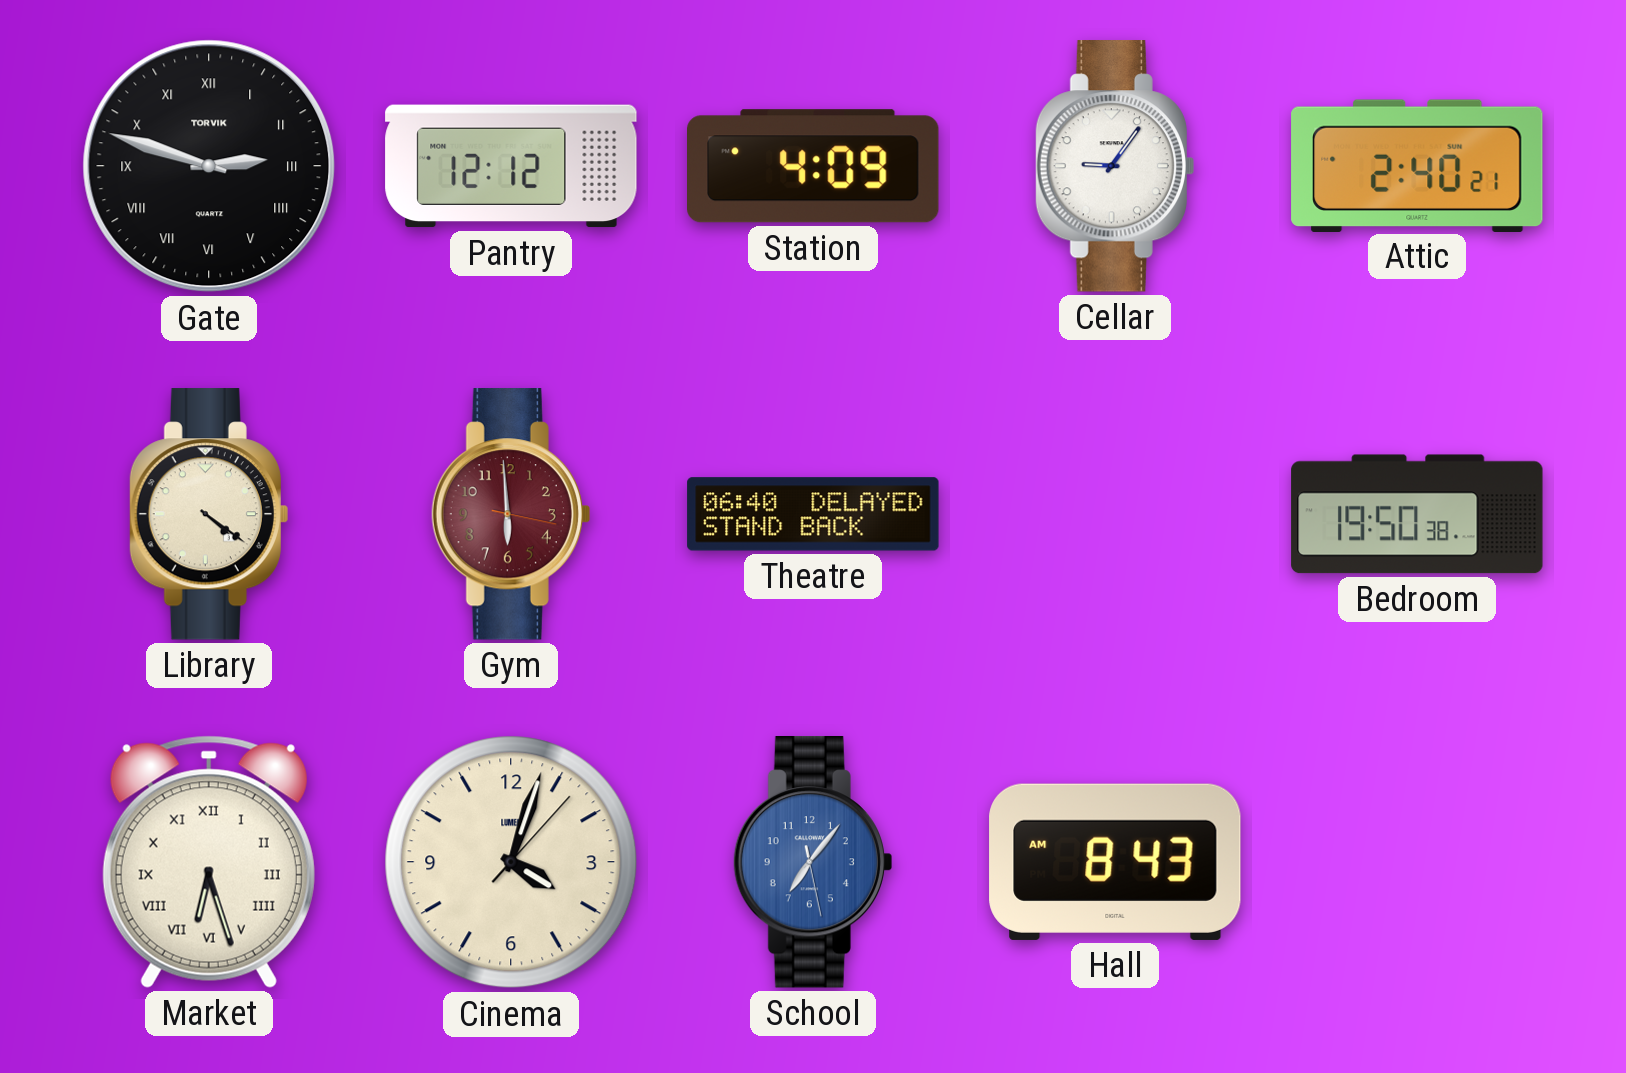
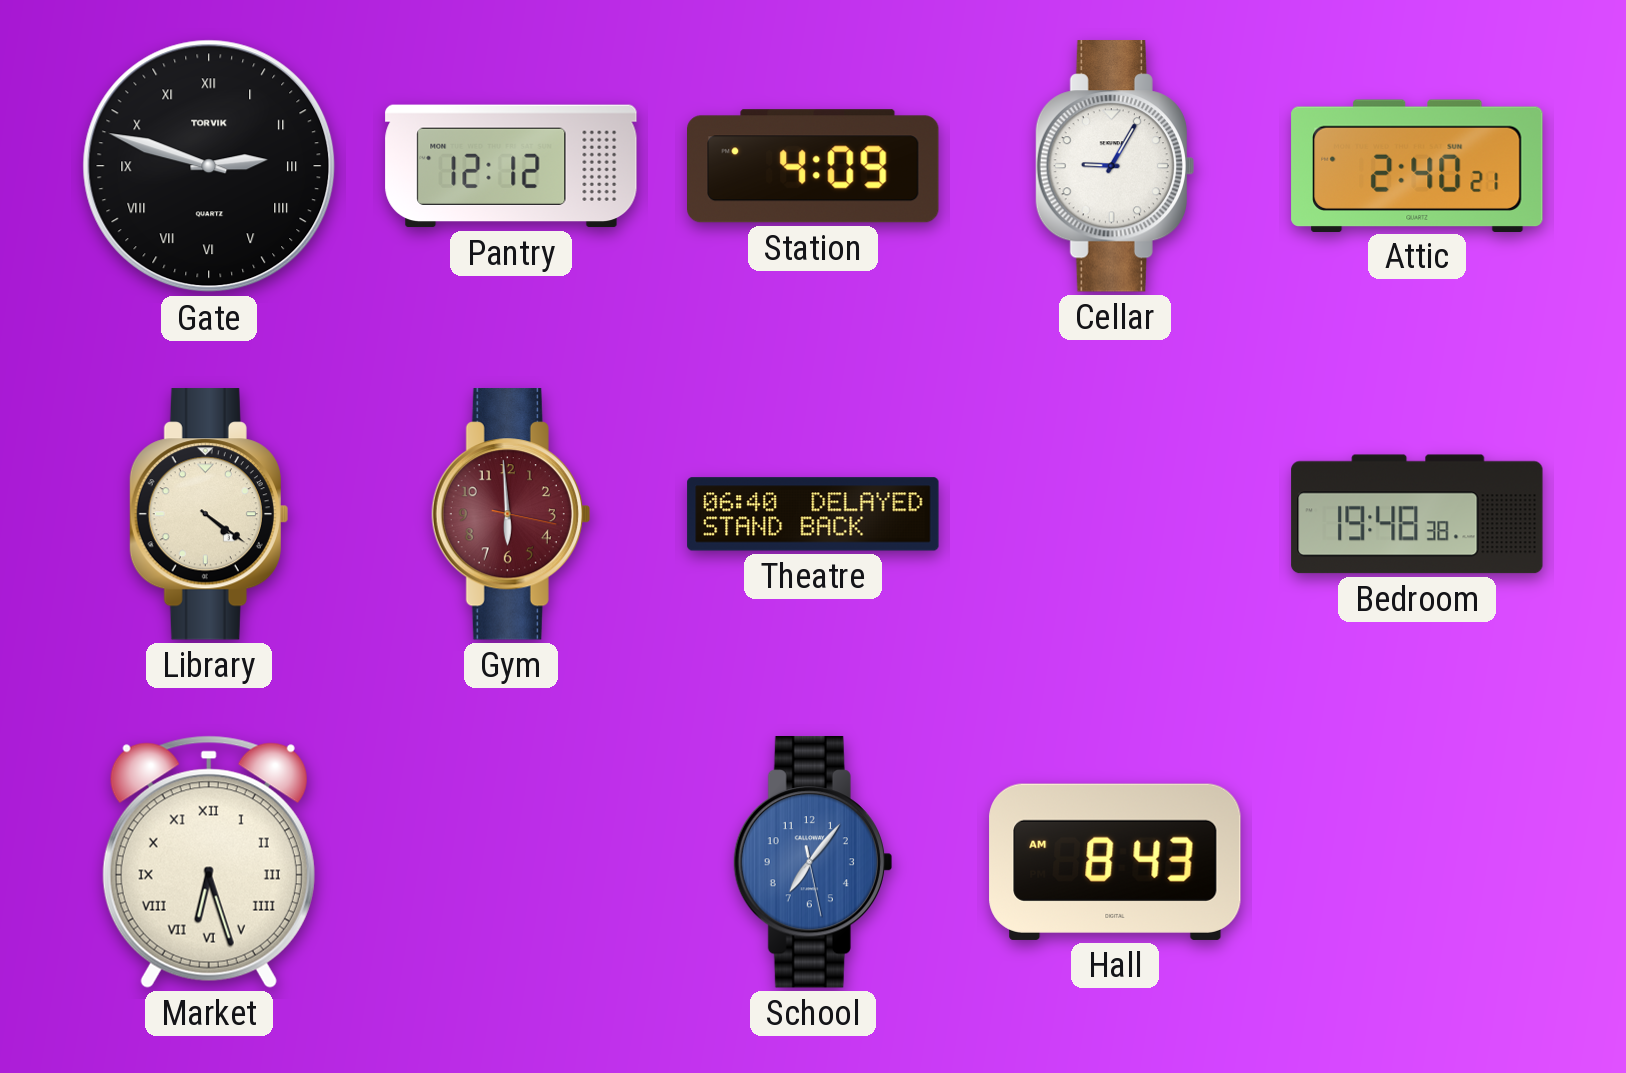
Cellar: 9:06 -> 9:05 (1115, 166)
Bedroom: 19:50 -> 19:48 (1417, 514)
Cinema: 4:03 -> none (511, 862)
